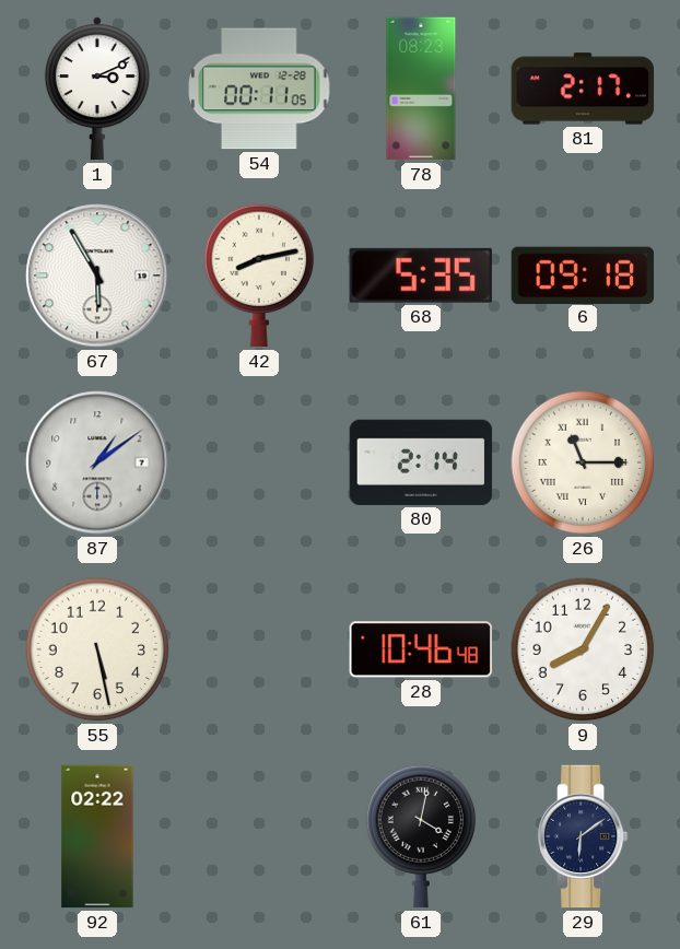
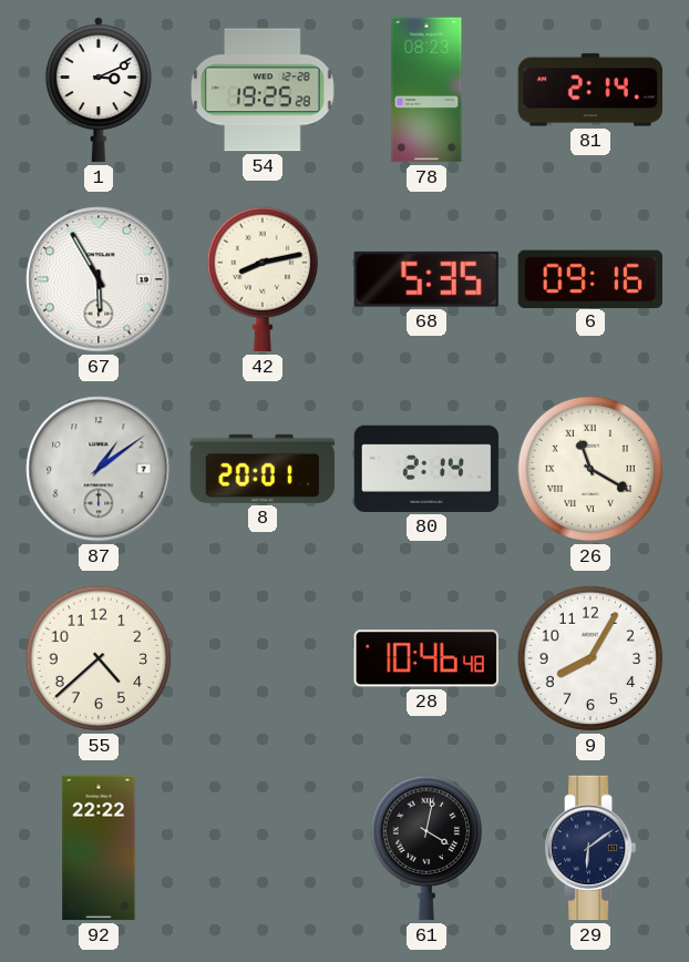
54: 00:11 -> 19:25 (263, 90)
81: 2:17 -> 2:14 (590, 90)
6: 09:18 -> 09:16 (589, 278)
8: none -> 20:01 (263, 469)
26: 11:15 -> 11:20 (590, 469)
55: 5:28 -> 4:38 (99, 658)
92: 02:22 -> 22:22 (99, 848)
